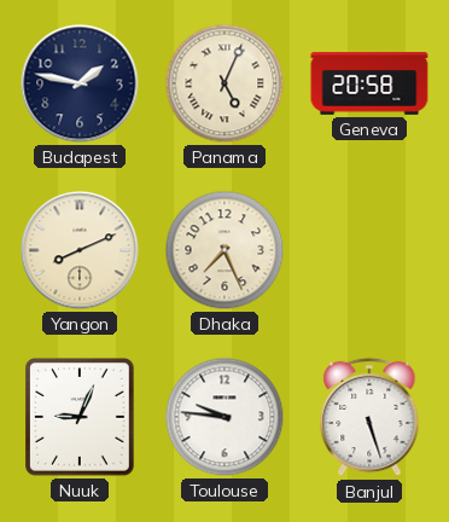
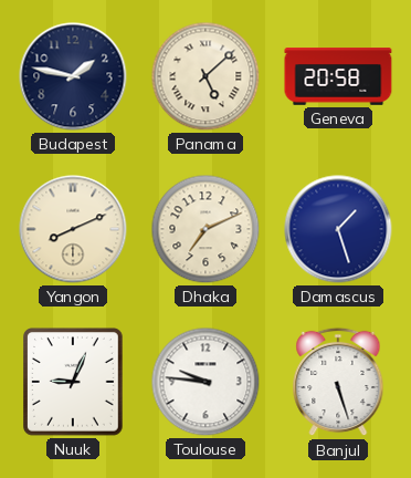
Panama: 5:04 -> 5:08 (205, 76)
Dhaka: 7:26 -> 7:11 (205, 229)
Damascus: none -> 1:27 (338, 229)
